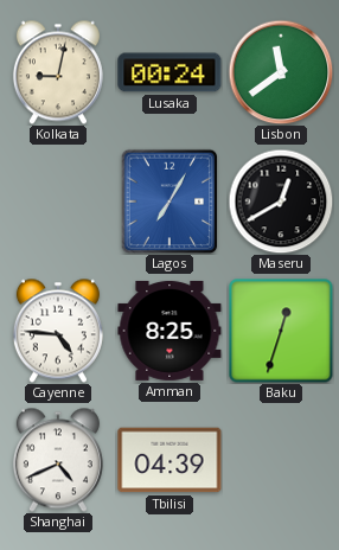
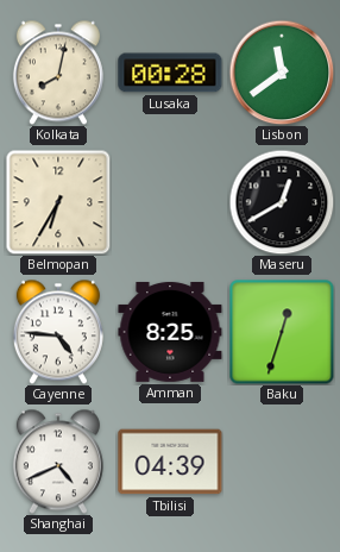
Kolkata: 9:02 -> 8:02 (58, 73)
Lusaka: 00:24 -> 00:28 (170, 73)
Belmopan: none -> 6:35 (58, 202)
Lagos: 7:05 -> none (170, 202)
